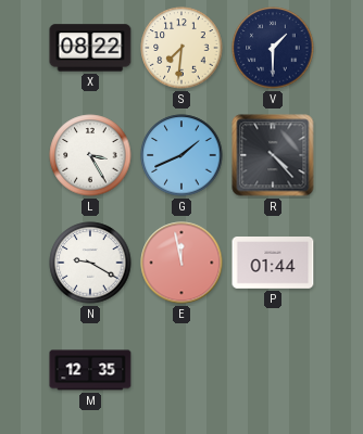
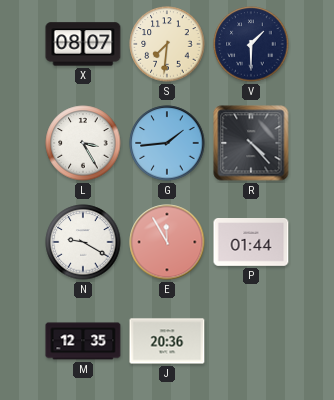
X: 08:22 -> 08:07 (83, 44)
G: 1:41 -> 1:44 (167, 143)
E: 11:58 -> 11:55 (167, 242)
J: none -> 20:36 (167, 341)
